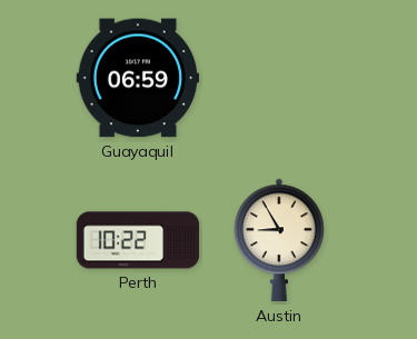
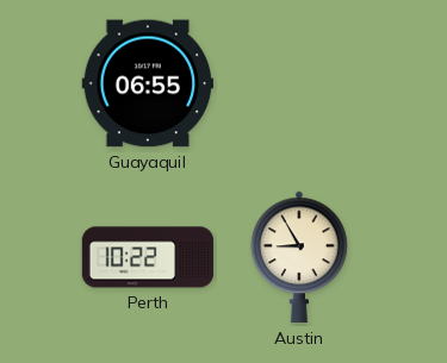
Guayaquil: 06:59 -> 06:55 (148, 83)
